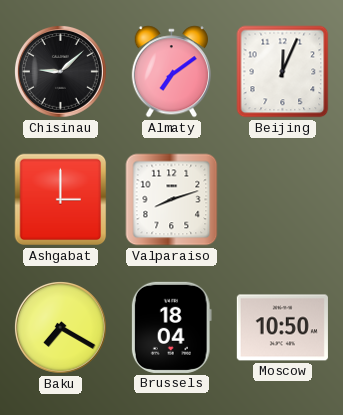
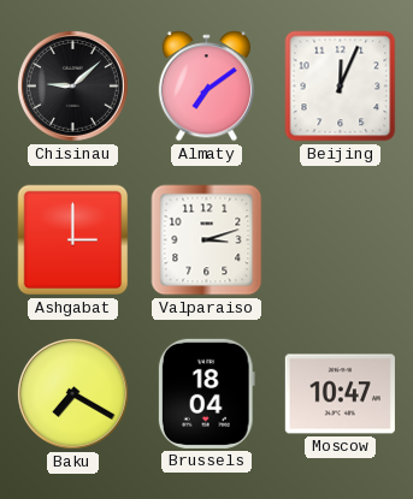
Valparaiso: 8:12 -> 3:12 (207, 240)
Moscow: 10:50 -> 10:47 (340, 394)
